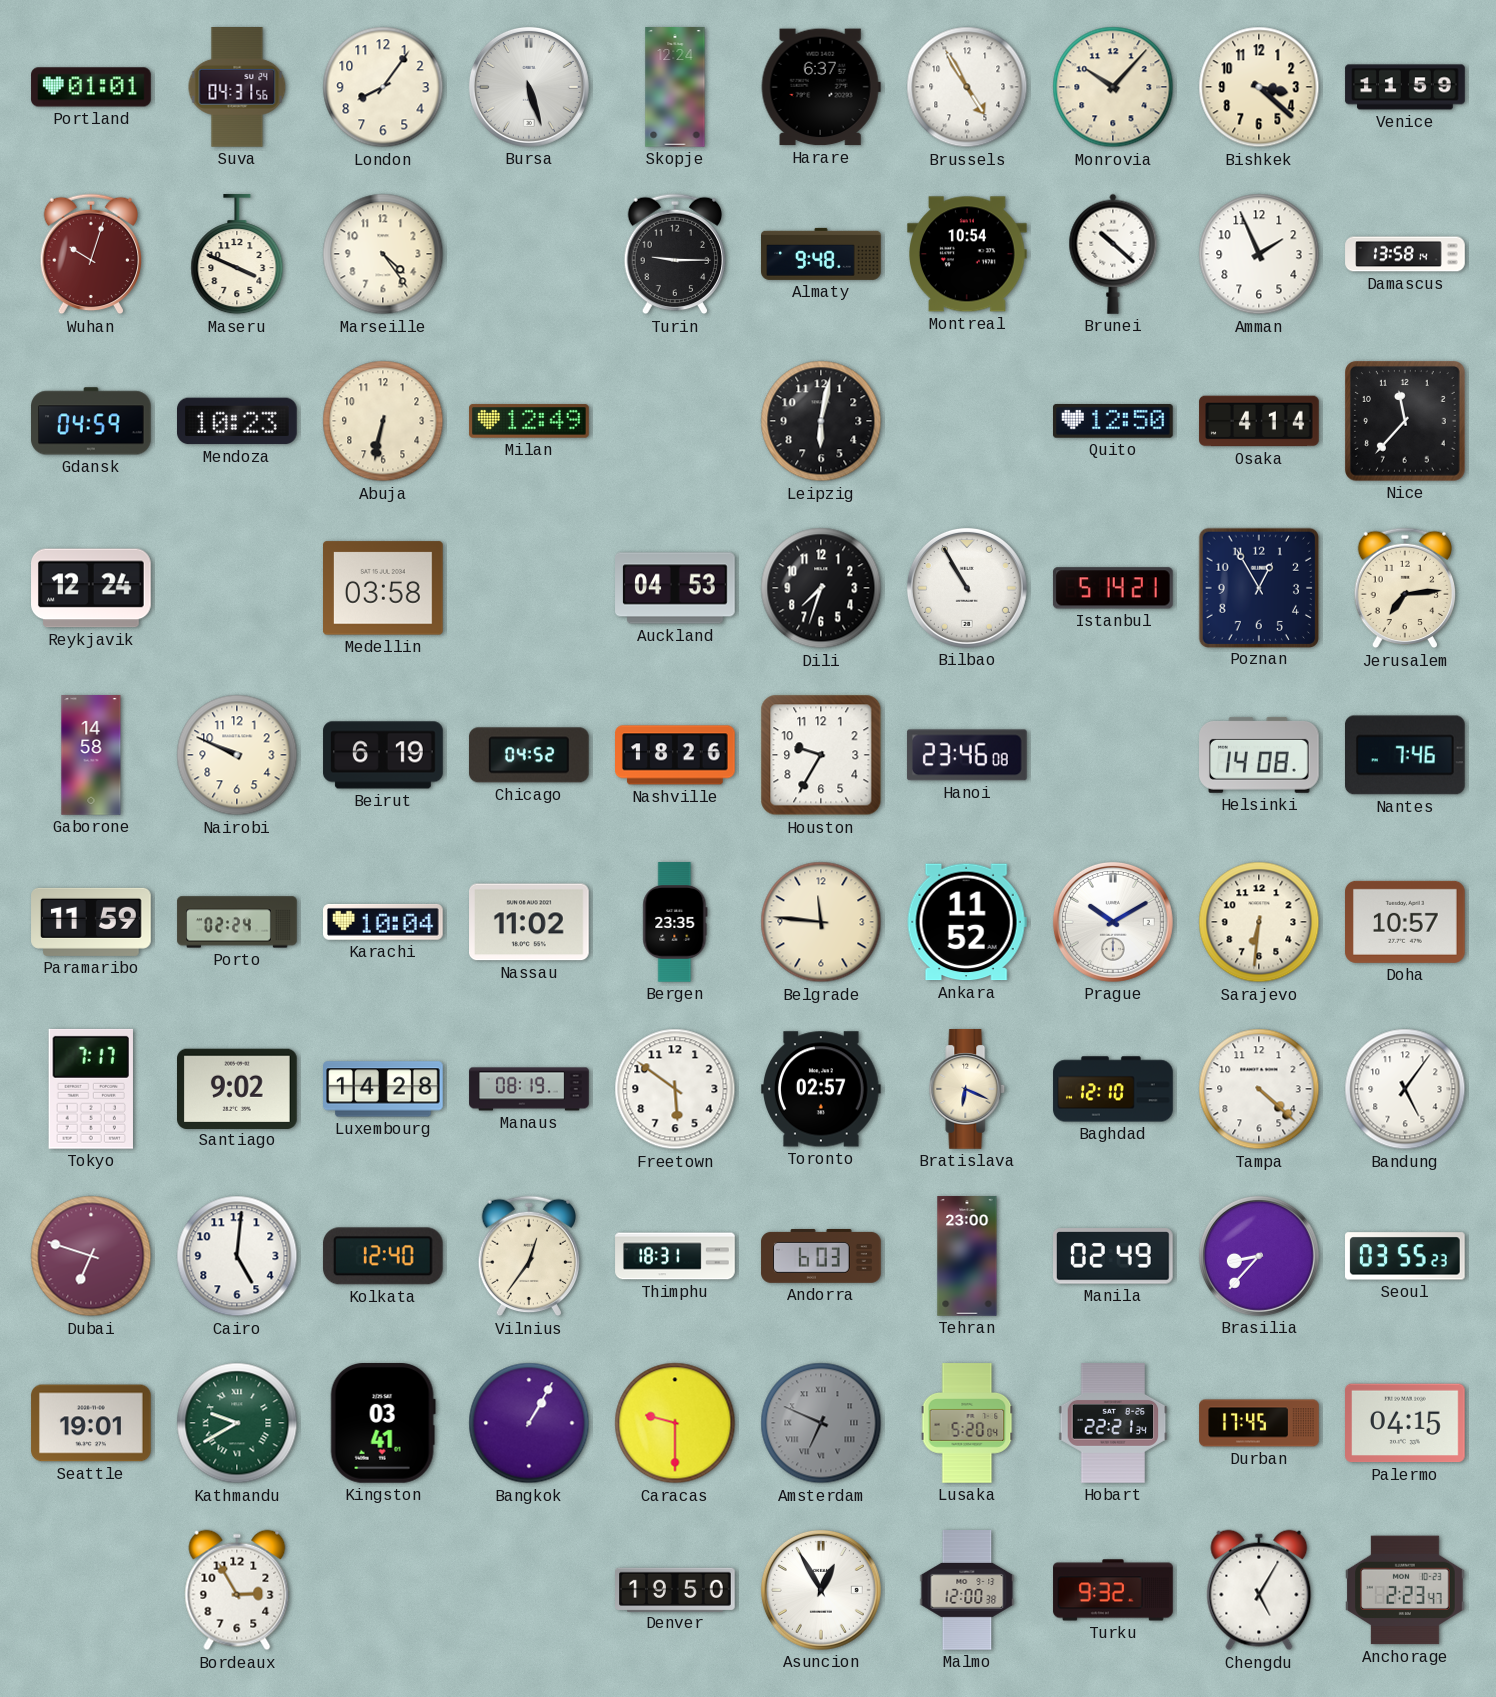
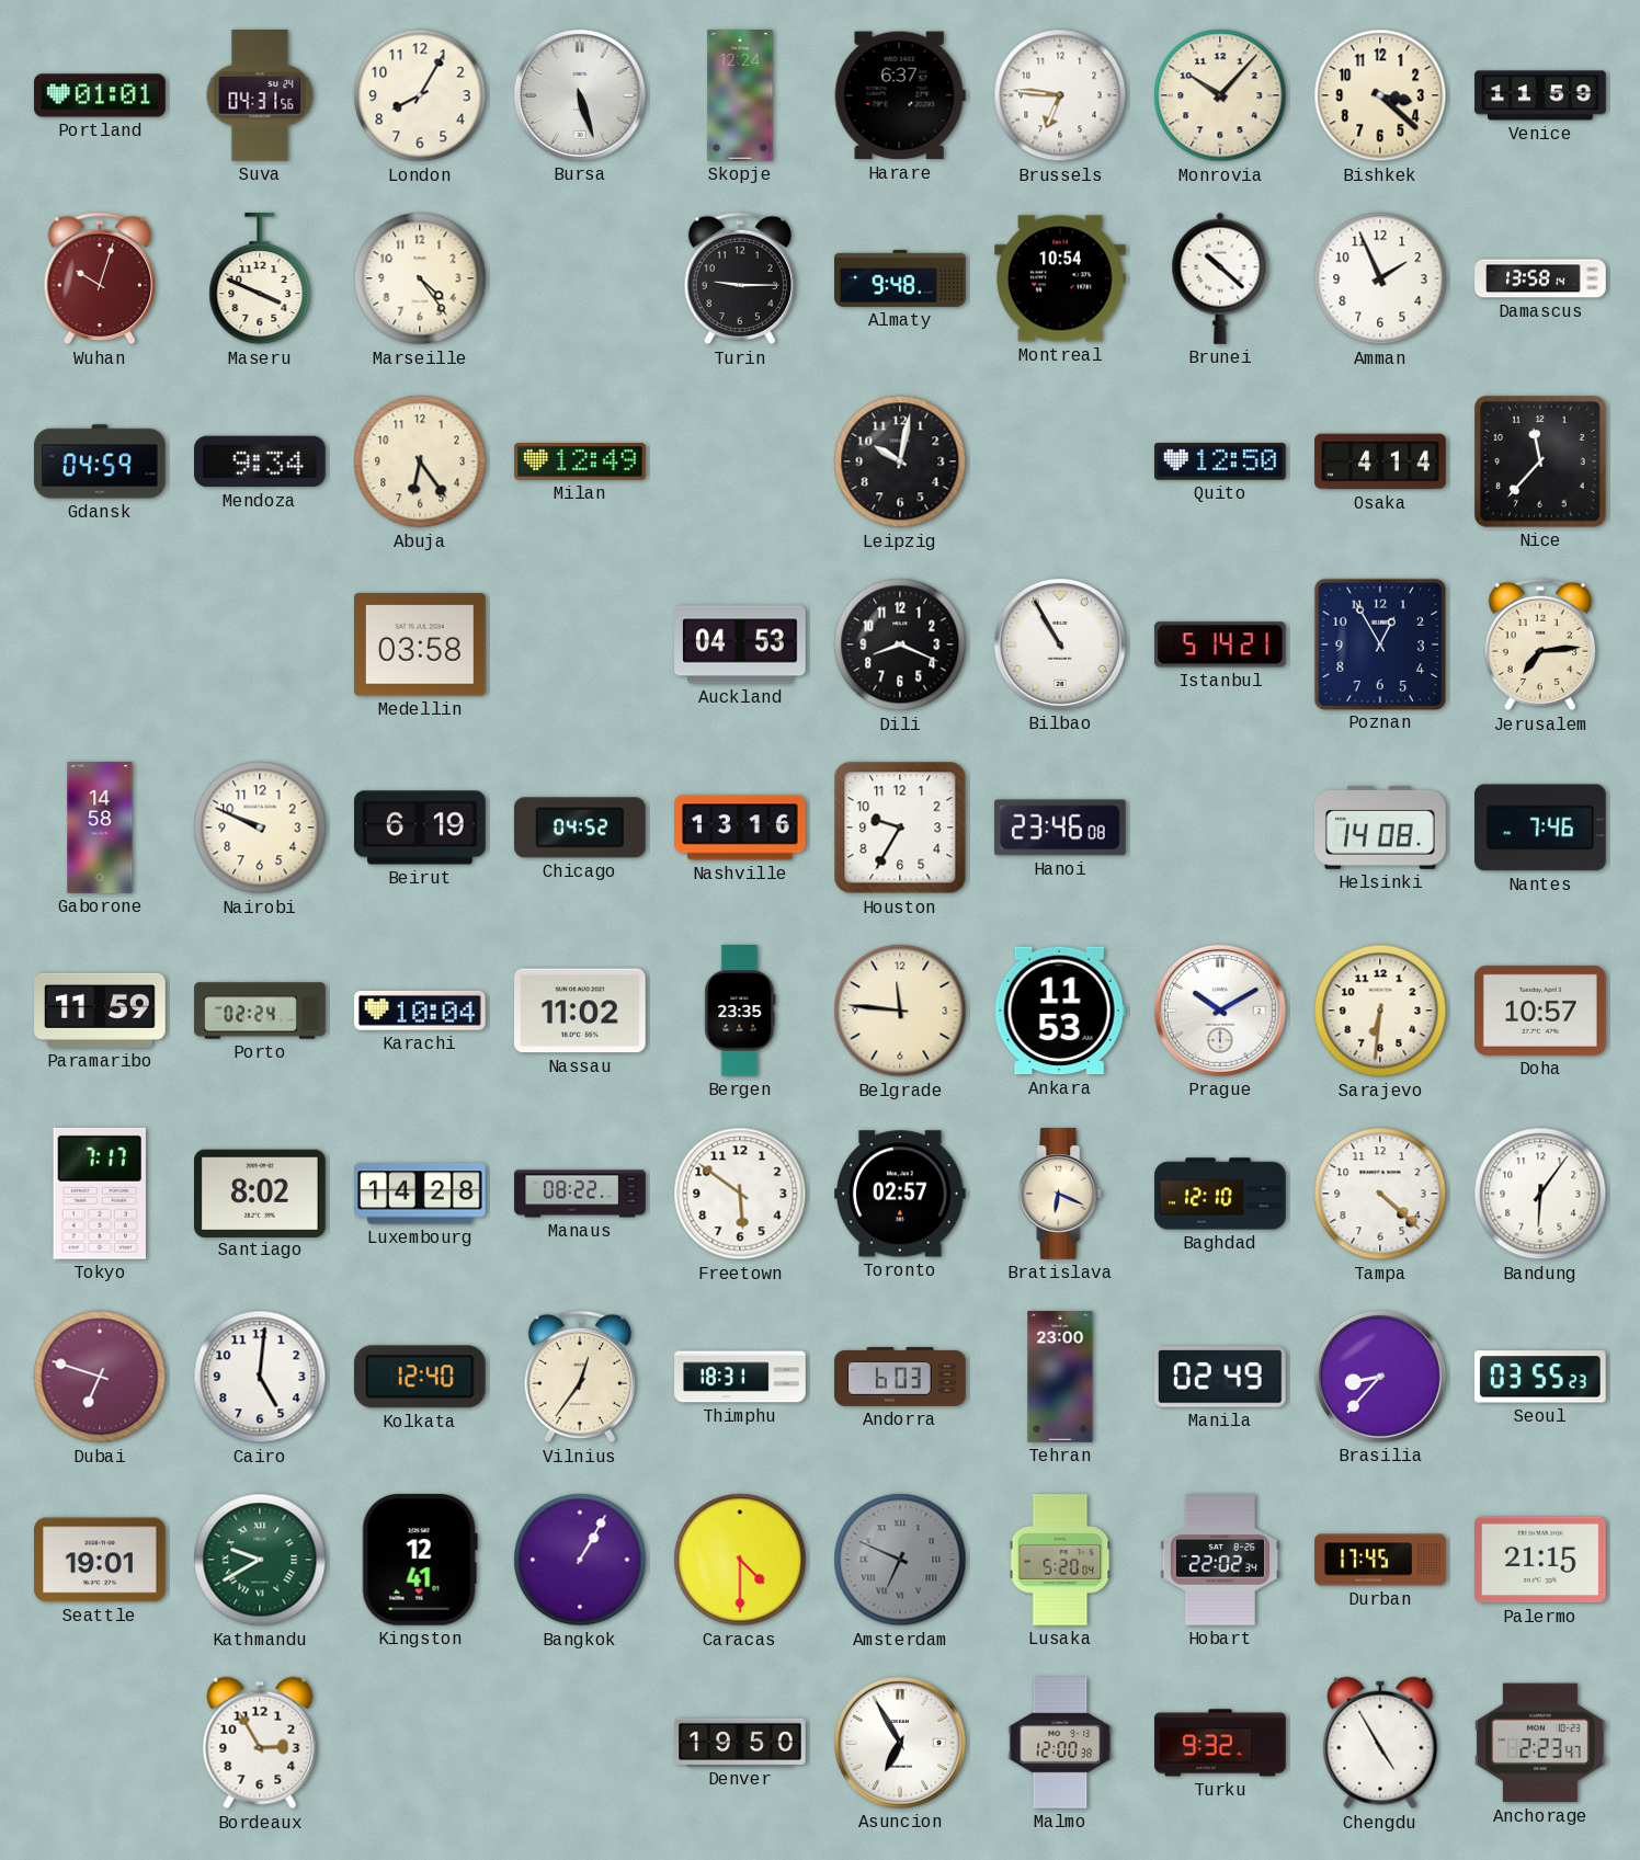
London: 8:06 -> 8:05 (420, 95)
Brussels: 4:55 -> 6:46 (1060, 95)
Mendoza: 10:23 -> 9:34 (261, 461)
Abuja: 6:32 -> 6:24 (420, 461)
Leipzig: 6:02 -> 10:02 (900, 461)
Reykjavik: 12:24 -> none (92, 588)
Dili: 7:33 -> 8:19 (900, 644)
Nashville: 18:26 -> 13:16 (741, 828)
Ankara: 11:52 -> 11:53 (1060, 1011)
Santiago: 9:02 -> 8:02 (261, 1193)
Manaus: 08:19 -> 08:22 (580, 1194)
Bandung: 5:06 -> 6:06 (1540, 1194)
Kingston: 03:41 -> 12:41 (420, 1561)
Caracas: 9:30 -> 4:30 (740, 1560)
Hobart: 22:21 -> 22:02 (1220, 1560)
Palermo: 04:15 -> 21:15 (1541, 1560)
Asuncion: 12:55 -> 6:55 (900, 1743)
Chengdu: 5:05 -> 4:55 (1380, 1743)
